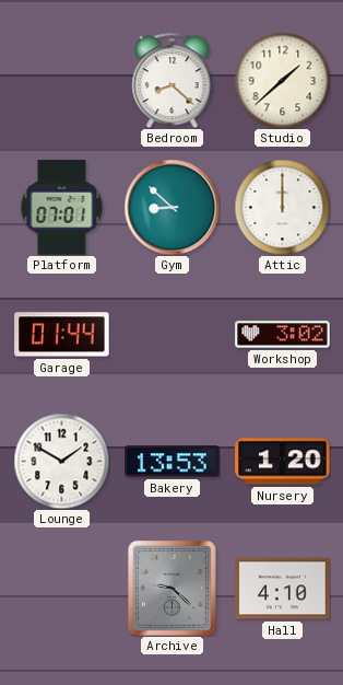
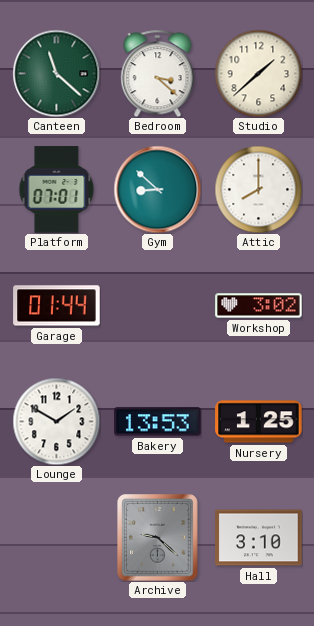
Canteen: none -> 11:22 (56, 73)
Bedroom: 8:22 -> 3:22 (158, 73)
Attic: 12:00 -> 8:00 (258, 189)
Nursery: 1:20 -> 1:25 (259, 422)
Hall: 4:10 -> 3:10 (259, 538)
